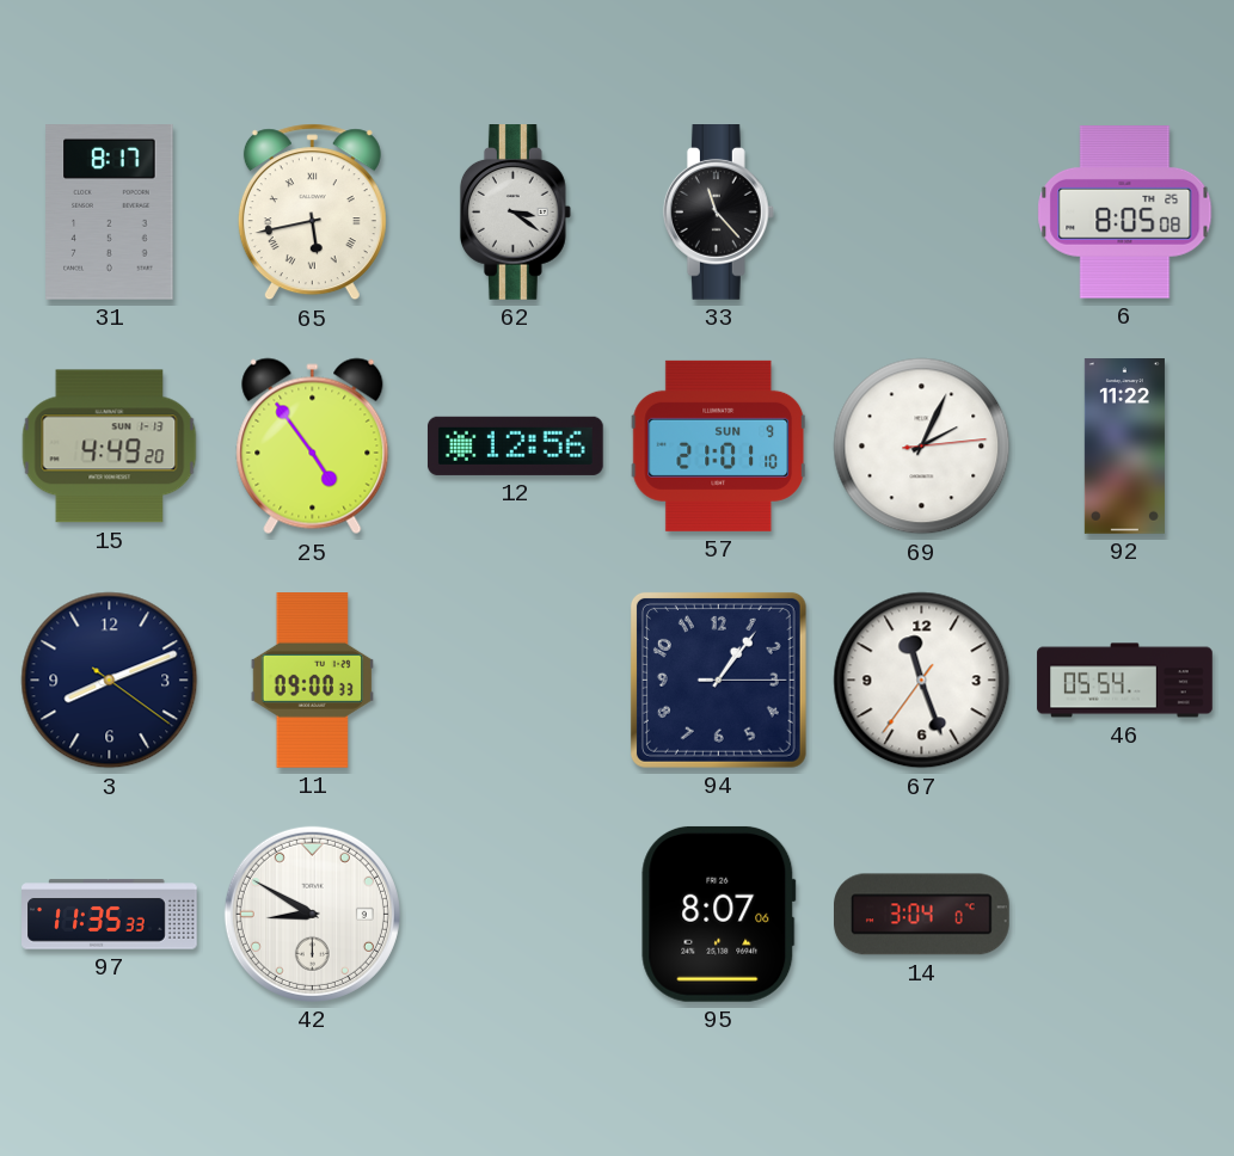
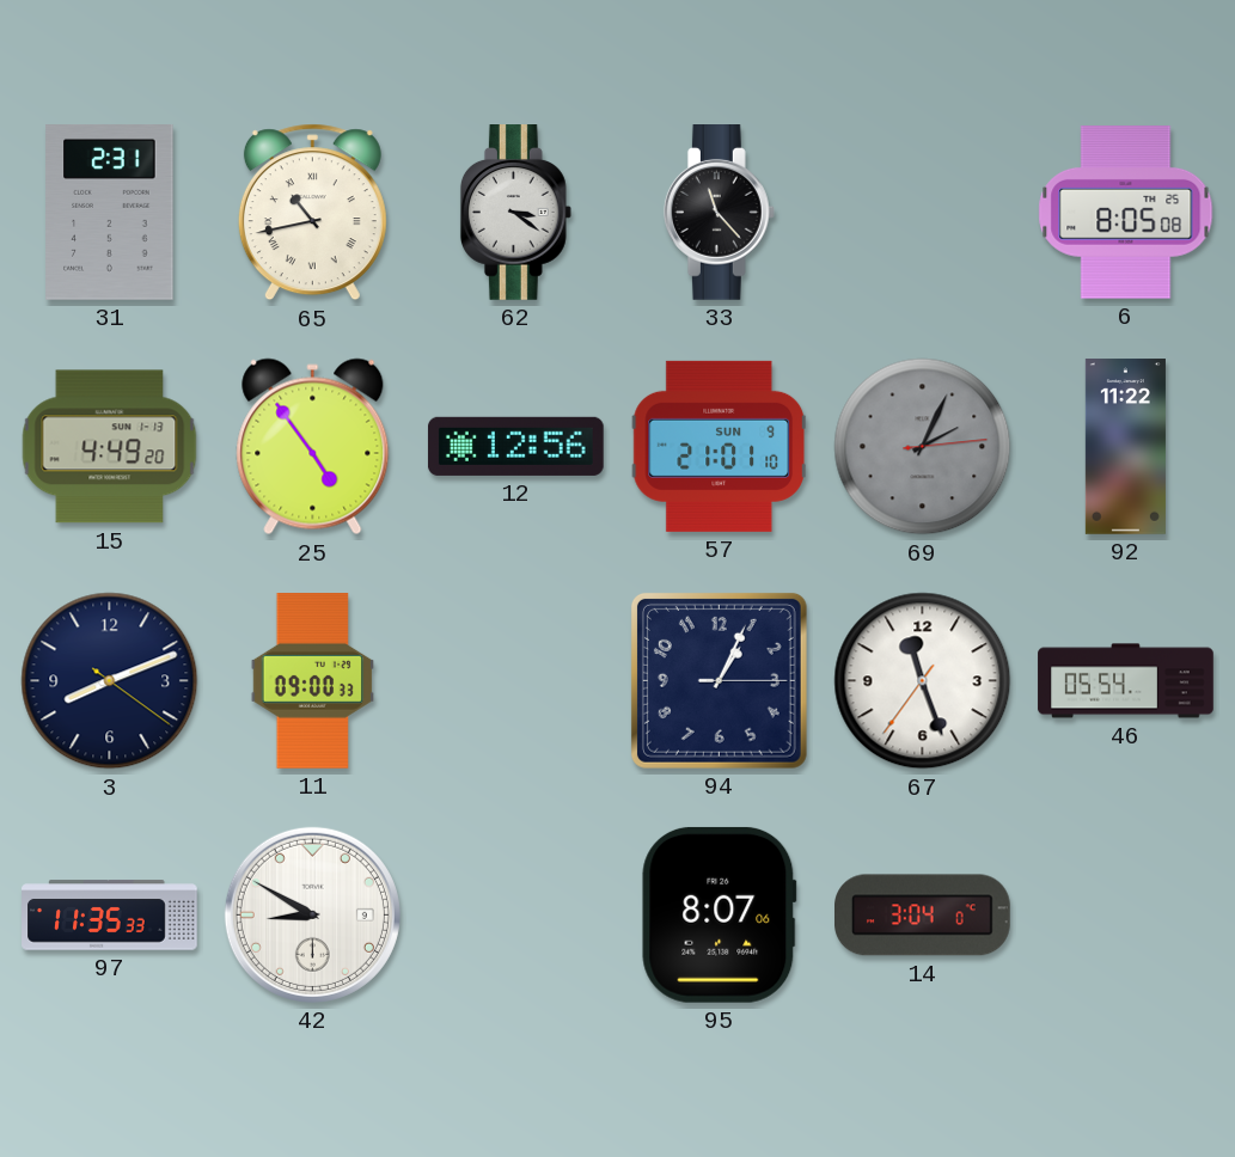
31: 8:17 -> 2:31 (110, 213)
65: 5:43 -> 10:43 (312, 213)
69 dial: white -> grey (923, 447)
94: 1:06 -> 1:04 (719, 680)
